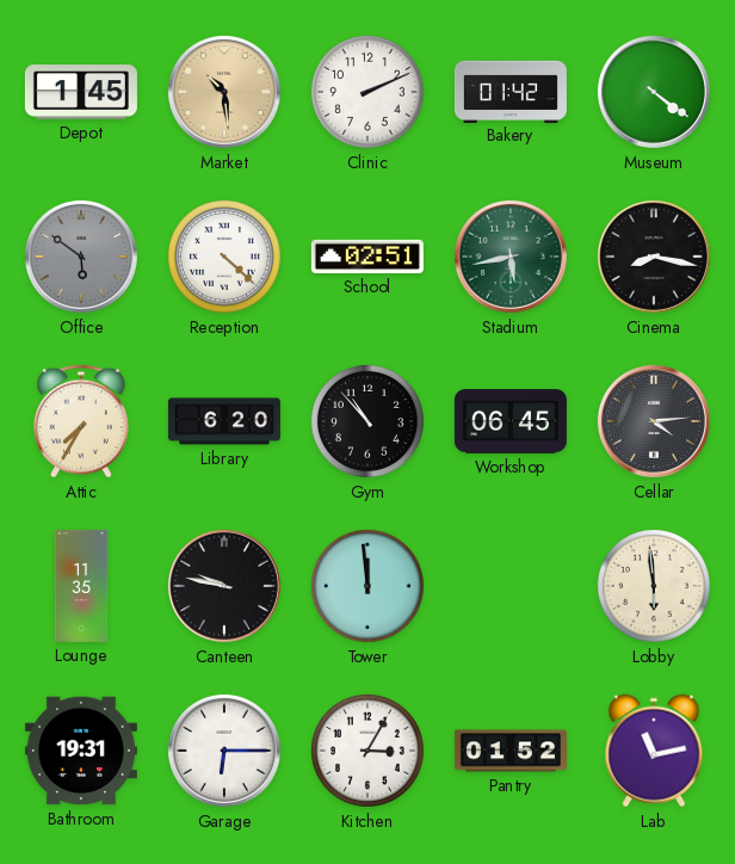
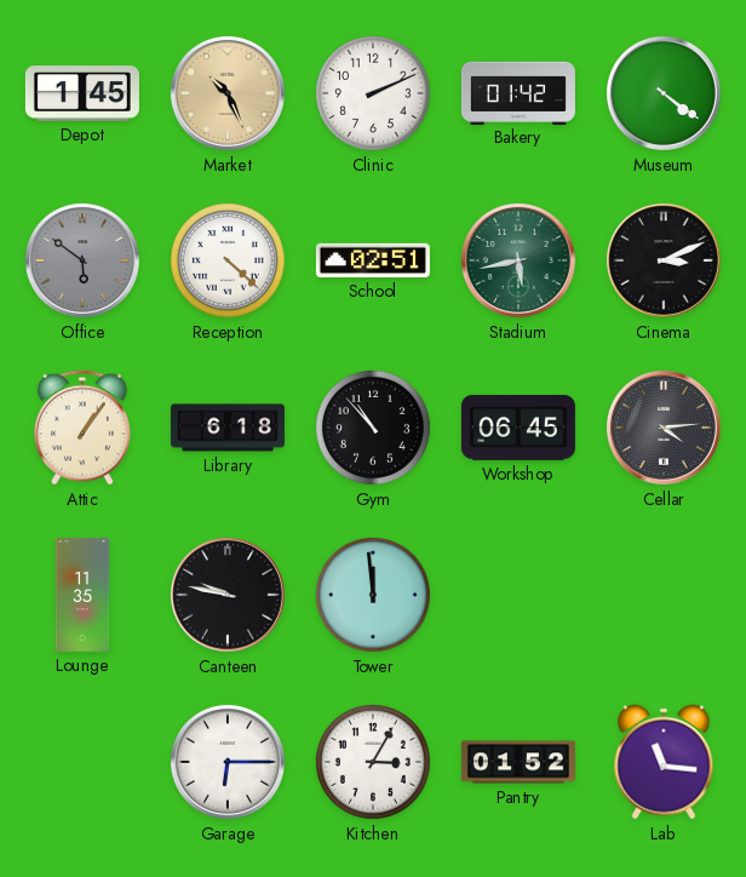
Market: 10:29 -> 10:26 (228, 93)
Cinema: 8:17 -> 3:11 (664, 260)
Attic: 7:35 -> 1:06 (84, 428)
Library: 6:20 -> 6:18 (228, 428)
Lobby: 5:59 -> none (655, 587)
Bathroom: 19:31 -> none (81, 751)
Lab: 11:13 -> 11:16 (664, 762)
